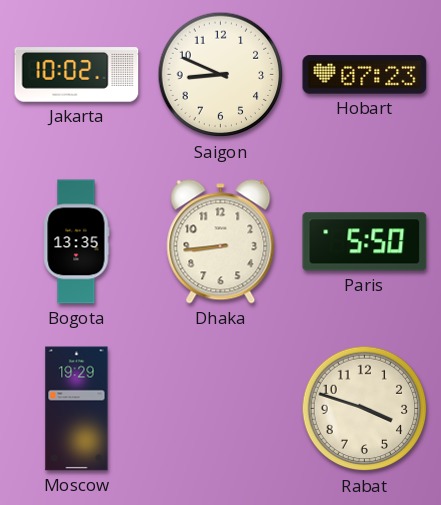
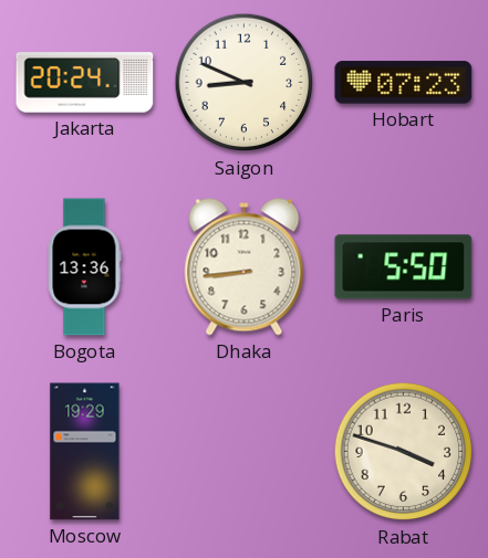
Jakarta: 10:02 -> 20:24 (85, 83)
Bogota: 13:35 -> 13:36 (84, 267)
